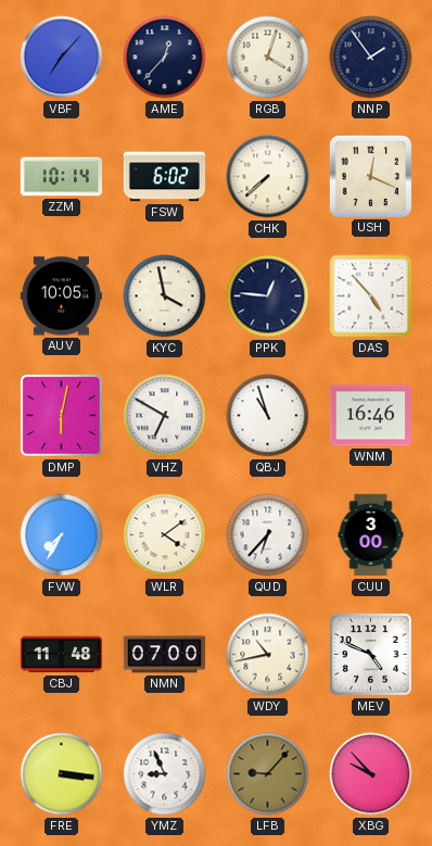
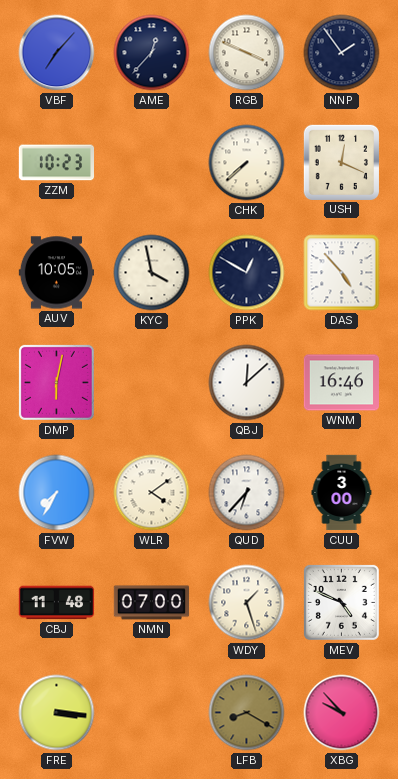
RGB: 4:03 -> 3:49 (247, 53)
ZZM: 10:14 -> 10:23 (57, 163)
FSW: 6:02 -> none (165, 177)
PPK: 12:46 -> 12:50 (247, 273)
VHZ: 6:50 -> none (165, 416)
QBJ: 10:57 -> 12:08 (247, 383)
WDY: 10:43 -> 1:27 (247, 603)
YMZ: 8:56 -> none (165, 774)
LFB: 9:07 -> 8:20 (247, 713)
